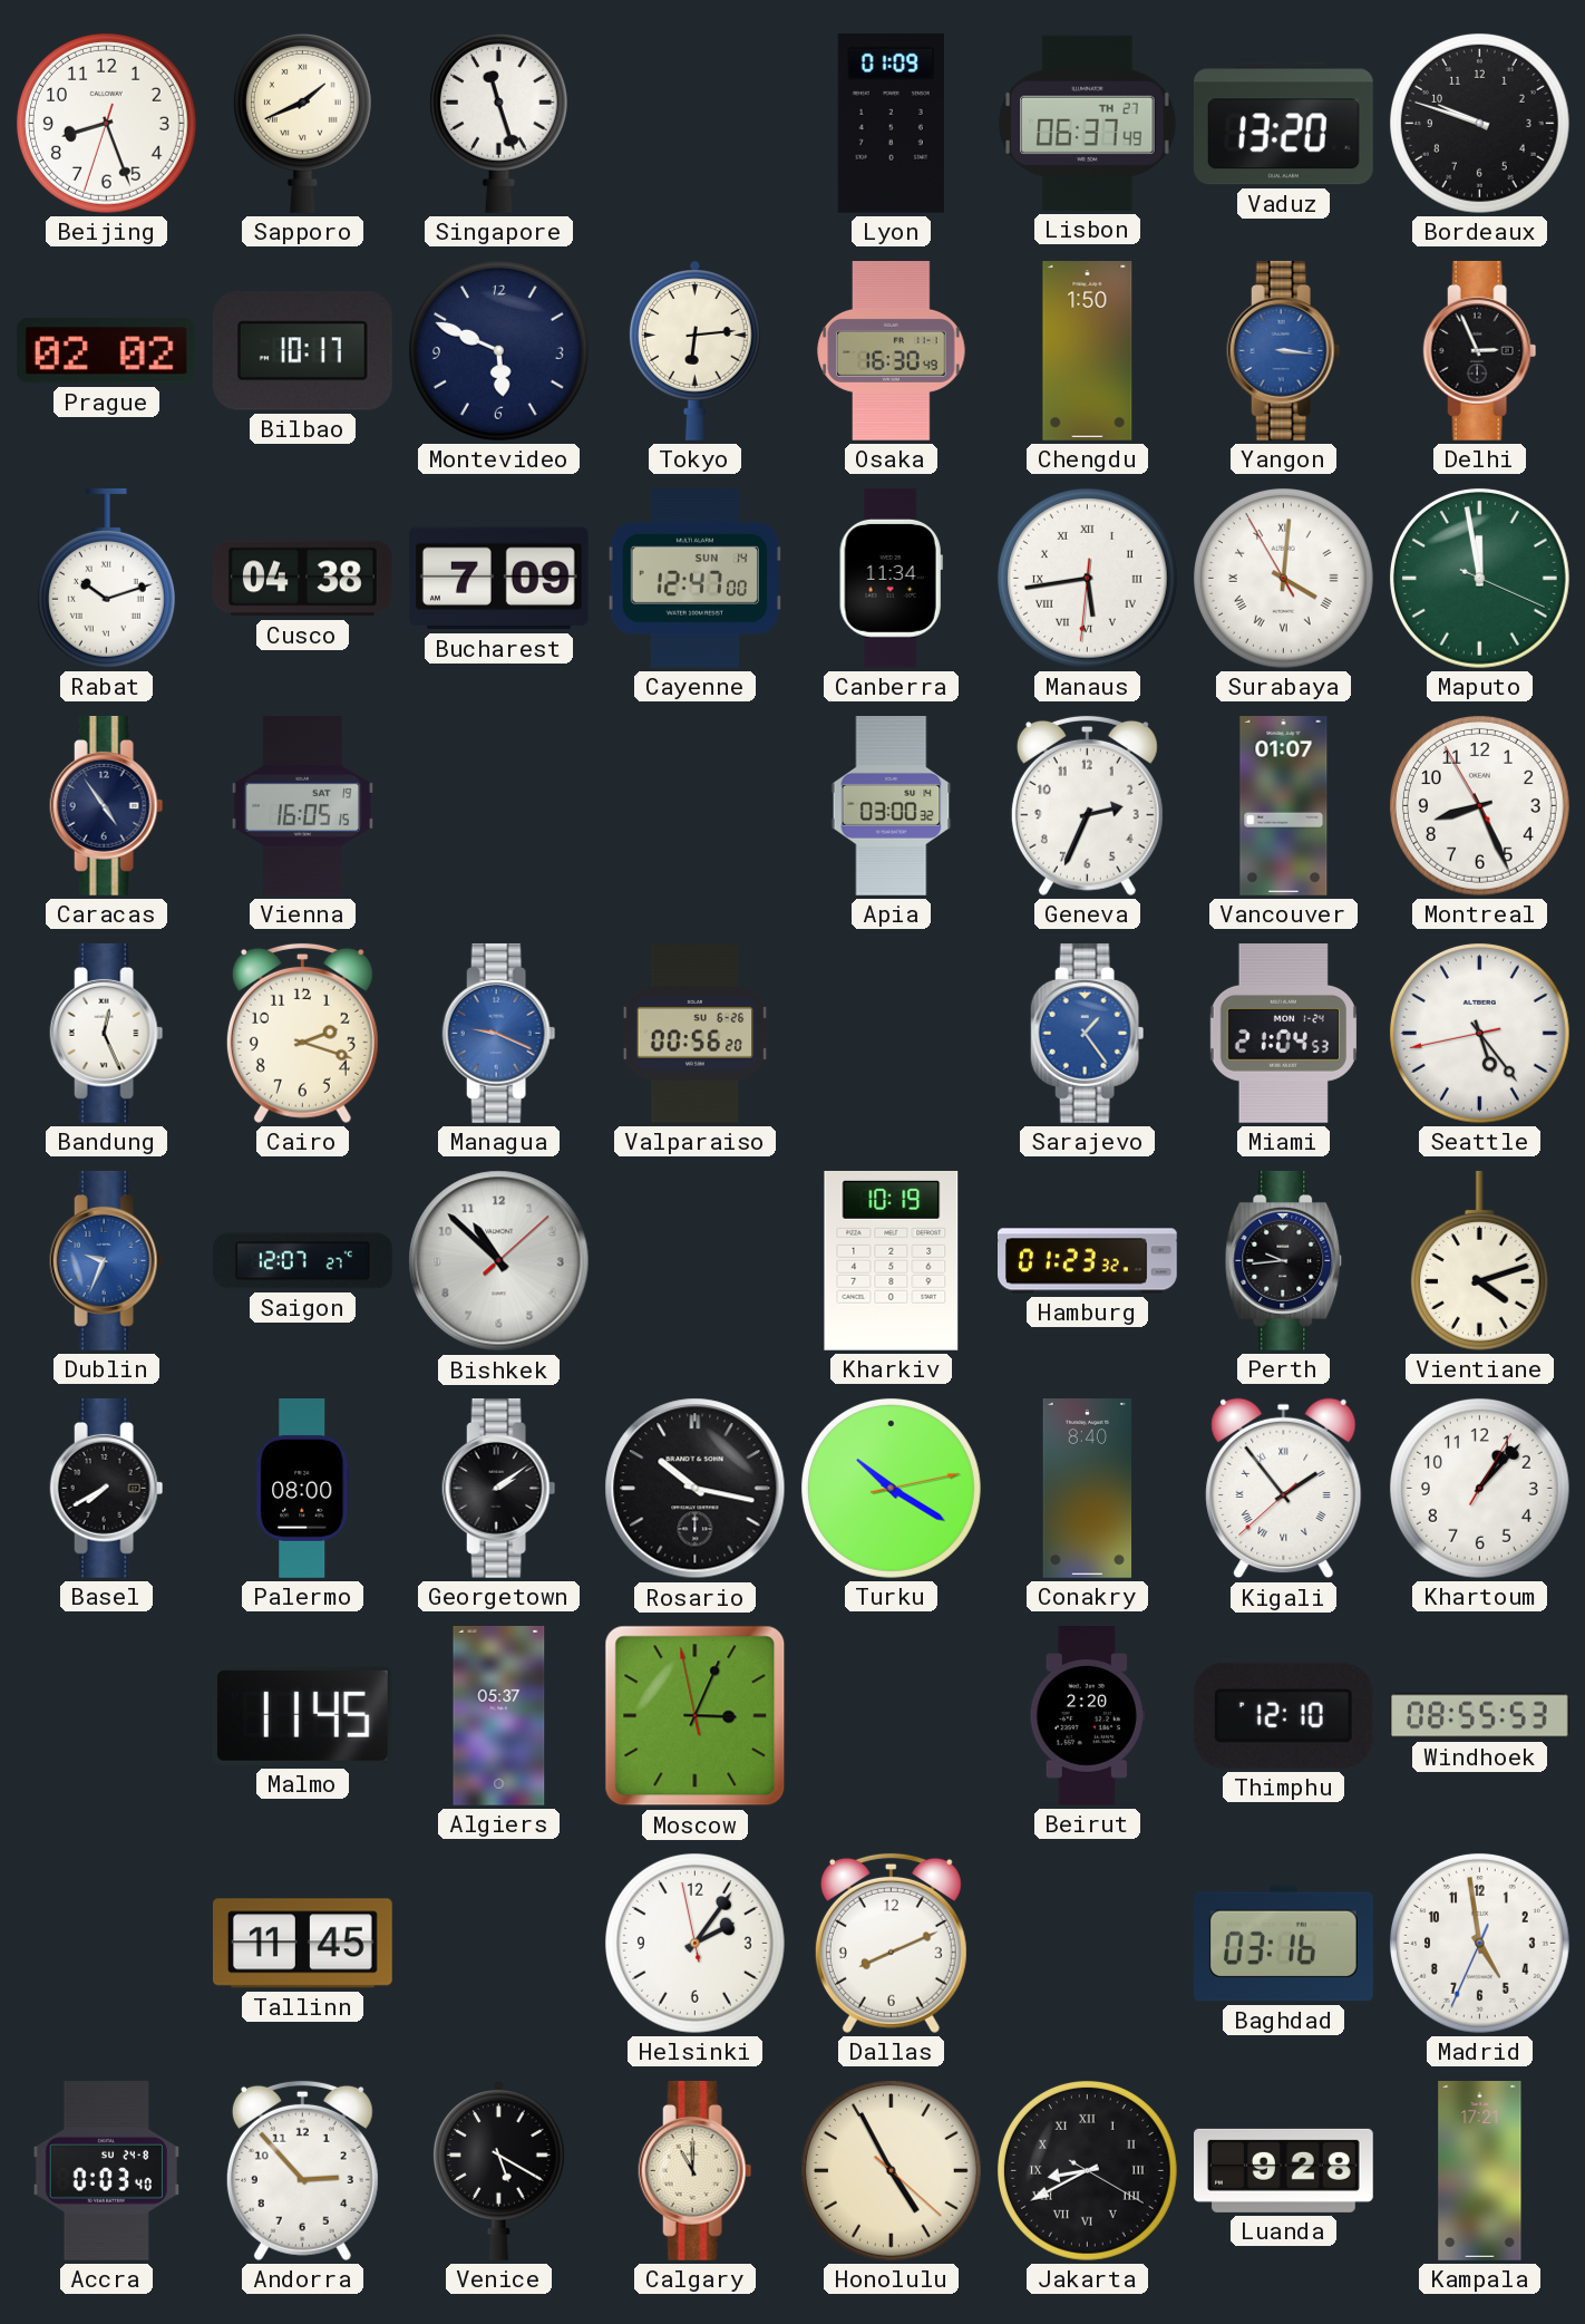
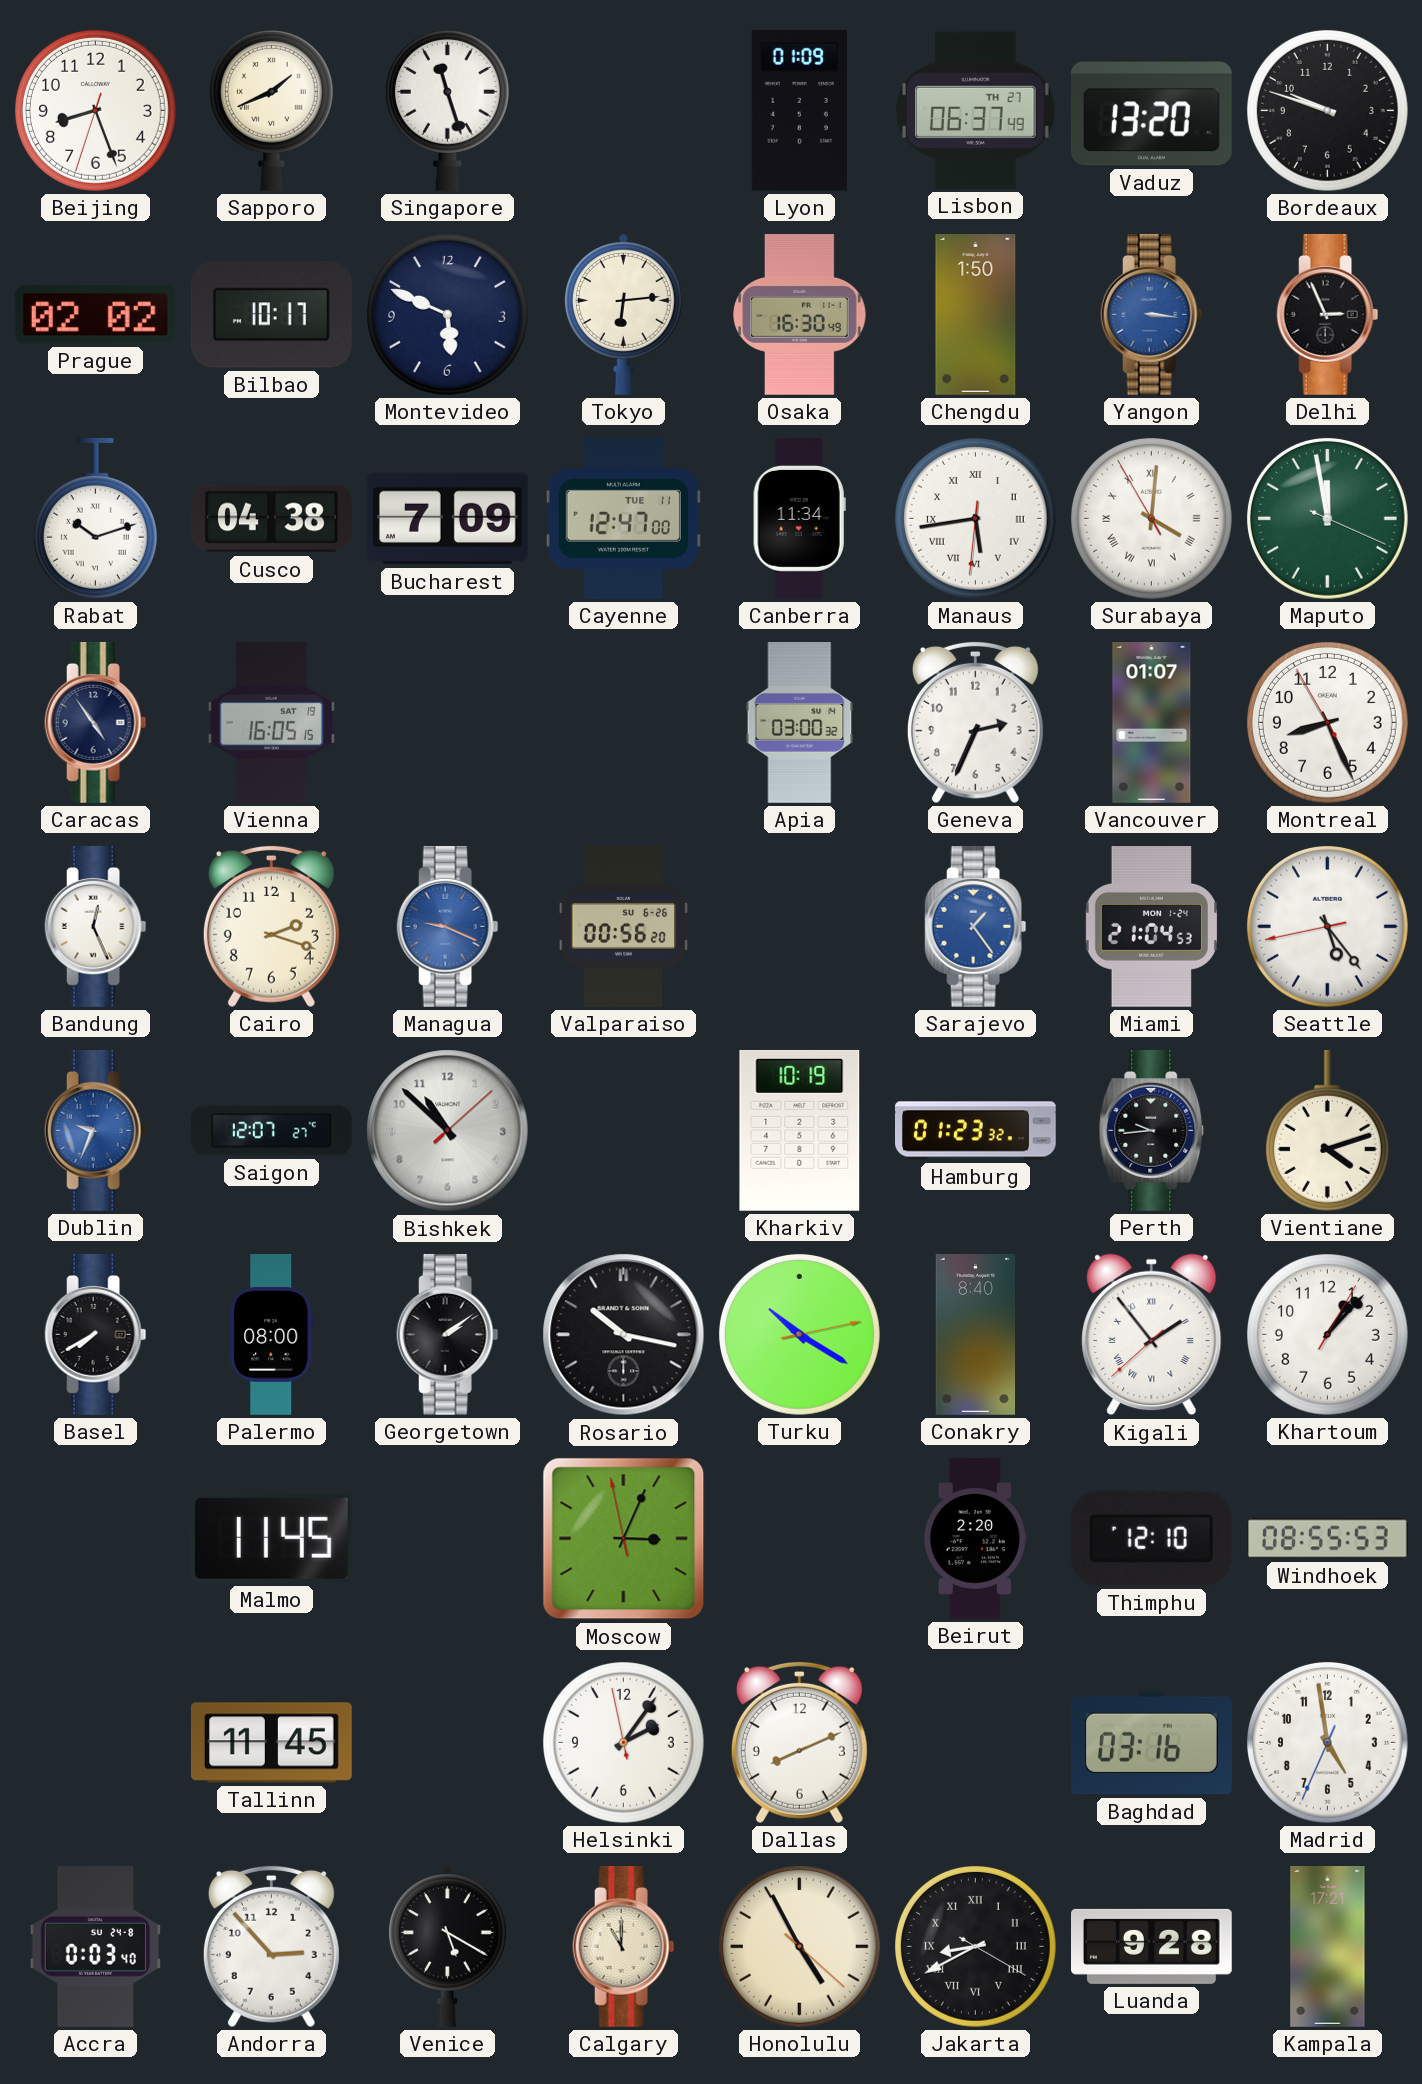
Cayenne date: SUN 14 -> TUE 11 (623, 518)
Algiers: 05:37 -> none (499, 1716)
